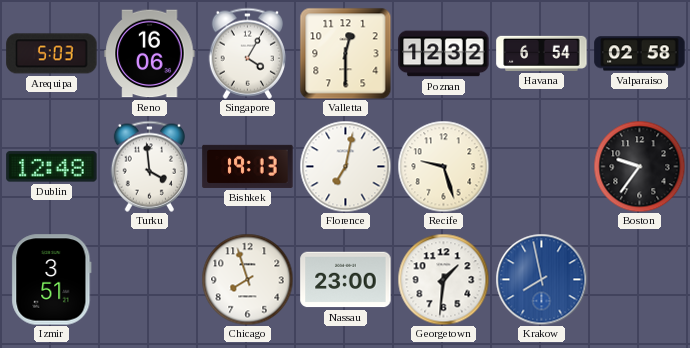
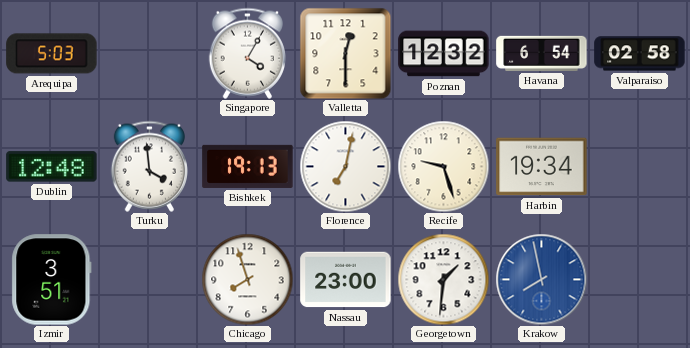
Reno: 16:06 -> none (150, 54)
Harbin: none -> 19:34 (542, 167)
Boston: 9:36 -> none (639, 166)
